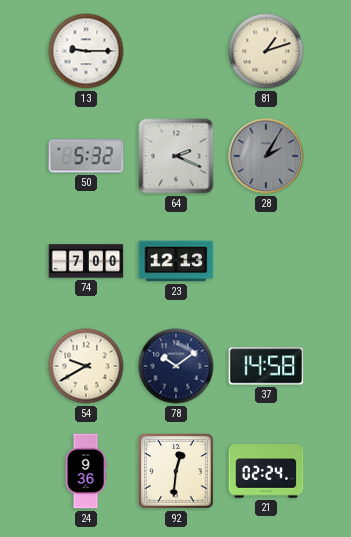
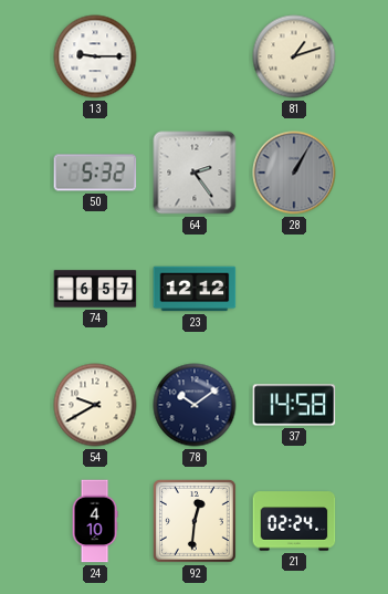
64: 2:19 -> 2:24 (195, 173)
28: 2:05 -> 1:05 (294, 173)
74: 7:00 -> 6:57 (95, 289)
23: 12:13 -> 12:12 (195, 289)
24: 9:36 -> 4:10 (95, 521)
